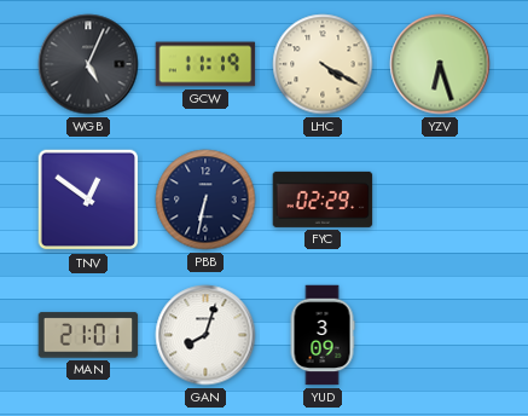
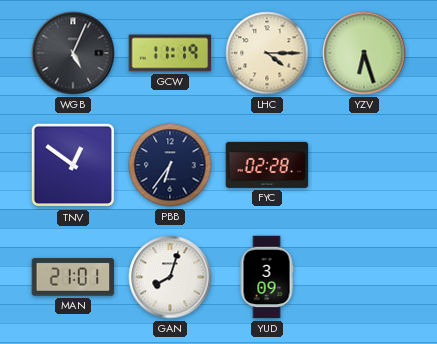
LHC: 4:20 -> 4:15 (267, 53)
PBB: 6:32 -> 6:36 (170, 165)
FYC: 02:29 -> 02:28 (267, 165)
